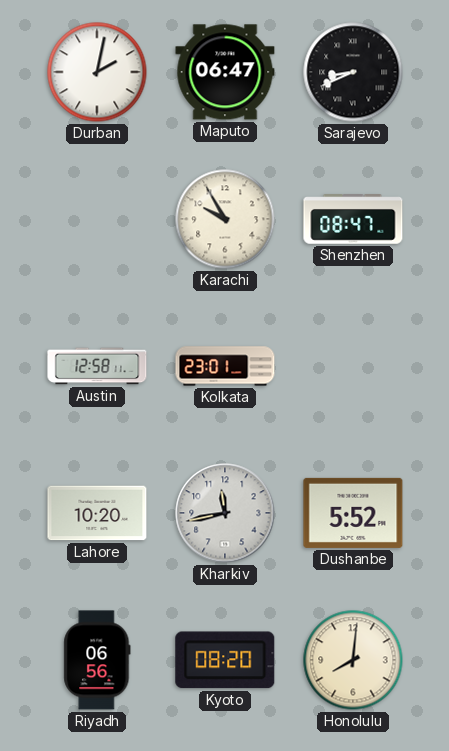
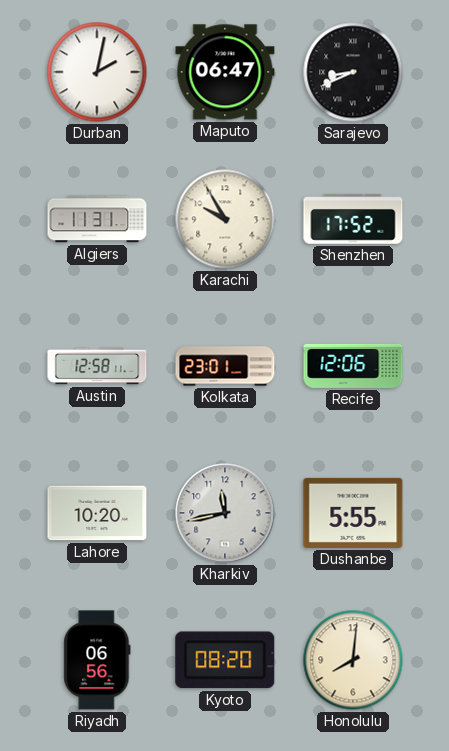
Algiers: none -> 11:31 (97, 219)
Shenzhen: 08:47 -> 17:52 (353, 219)
Recife: none -> 12:06 (353, 366)
Dushanbe: 5:52 -> 5:55 (353, 513)
